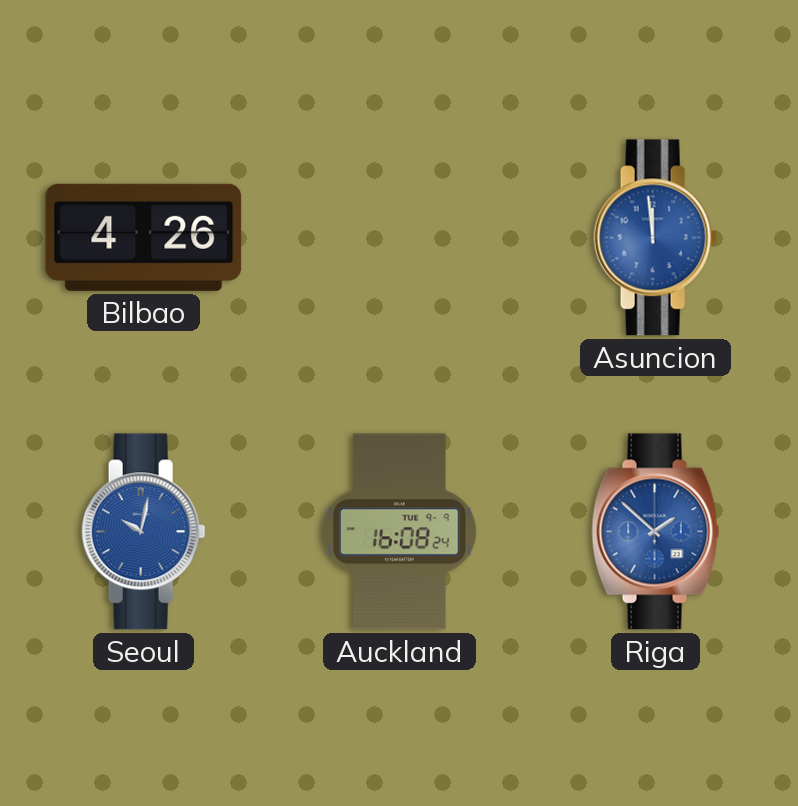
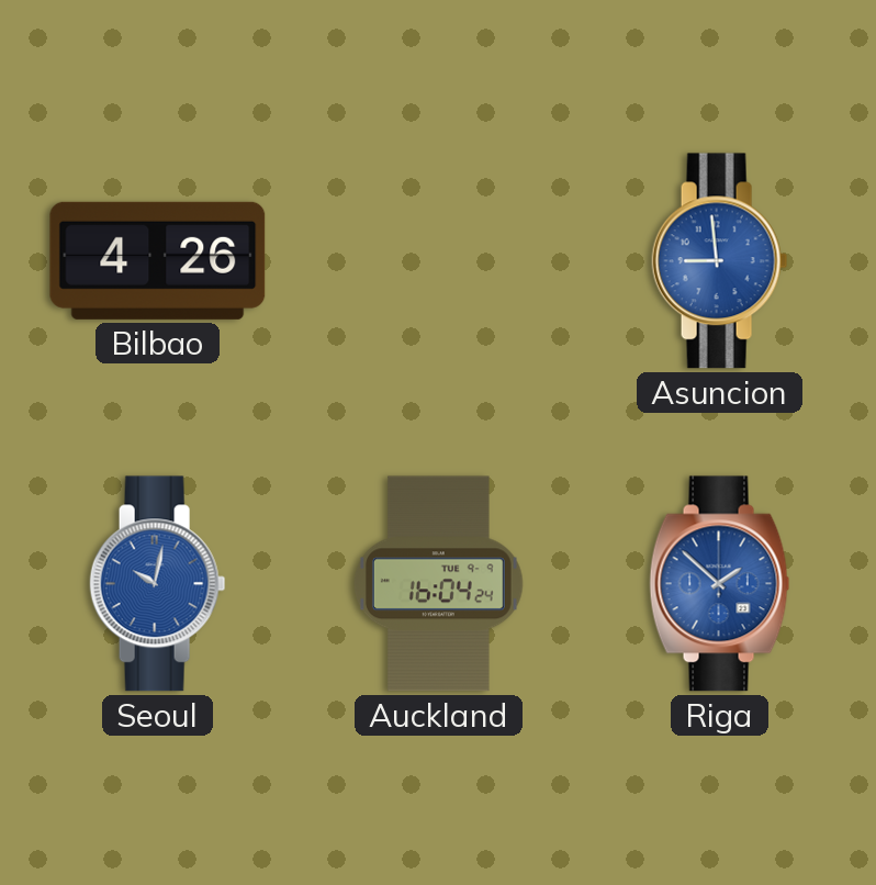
Asuncion: 11:59 -> 8:59 (720, 261)
Auckland: 16:08 -> 16:04 (438, 584)
